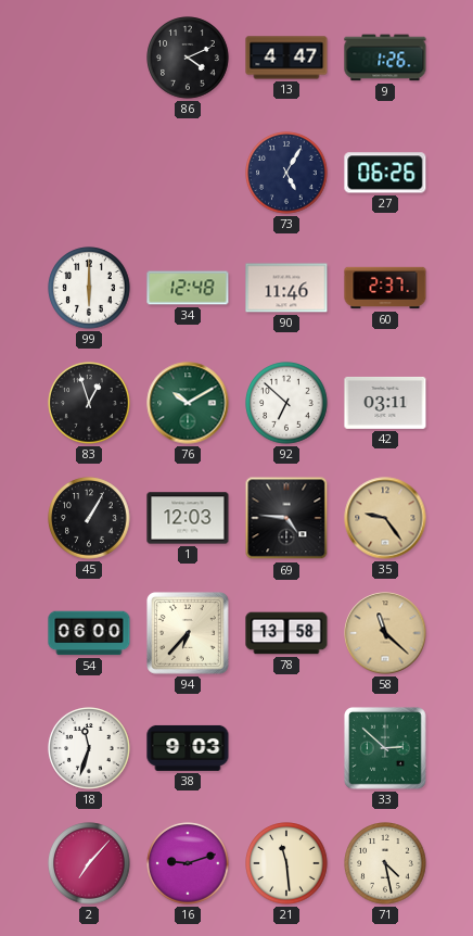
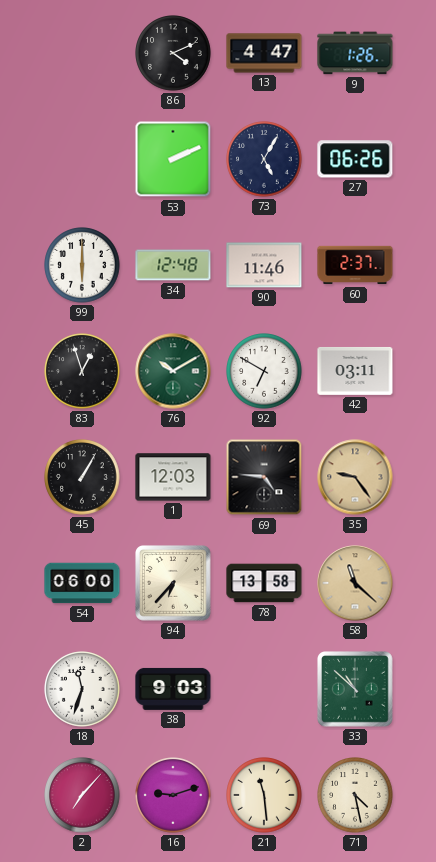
53: none -> 2:11 (173, 159)
92: 6:52 -> 6:50 (264, 371)
33: 2:52 -> 10:52 (356, 690)
